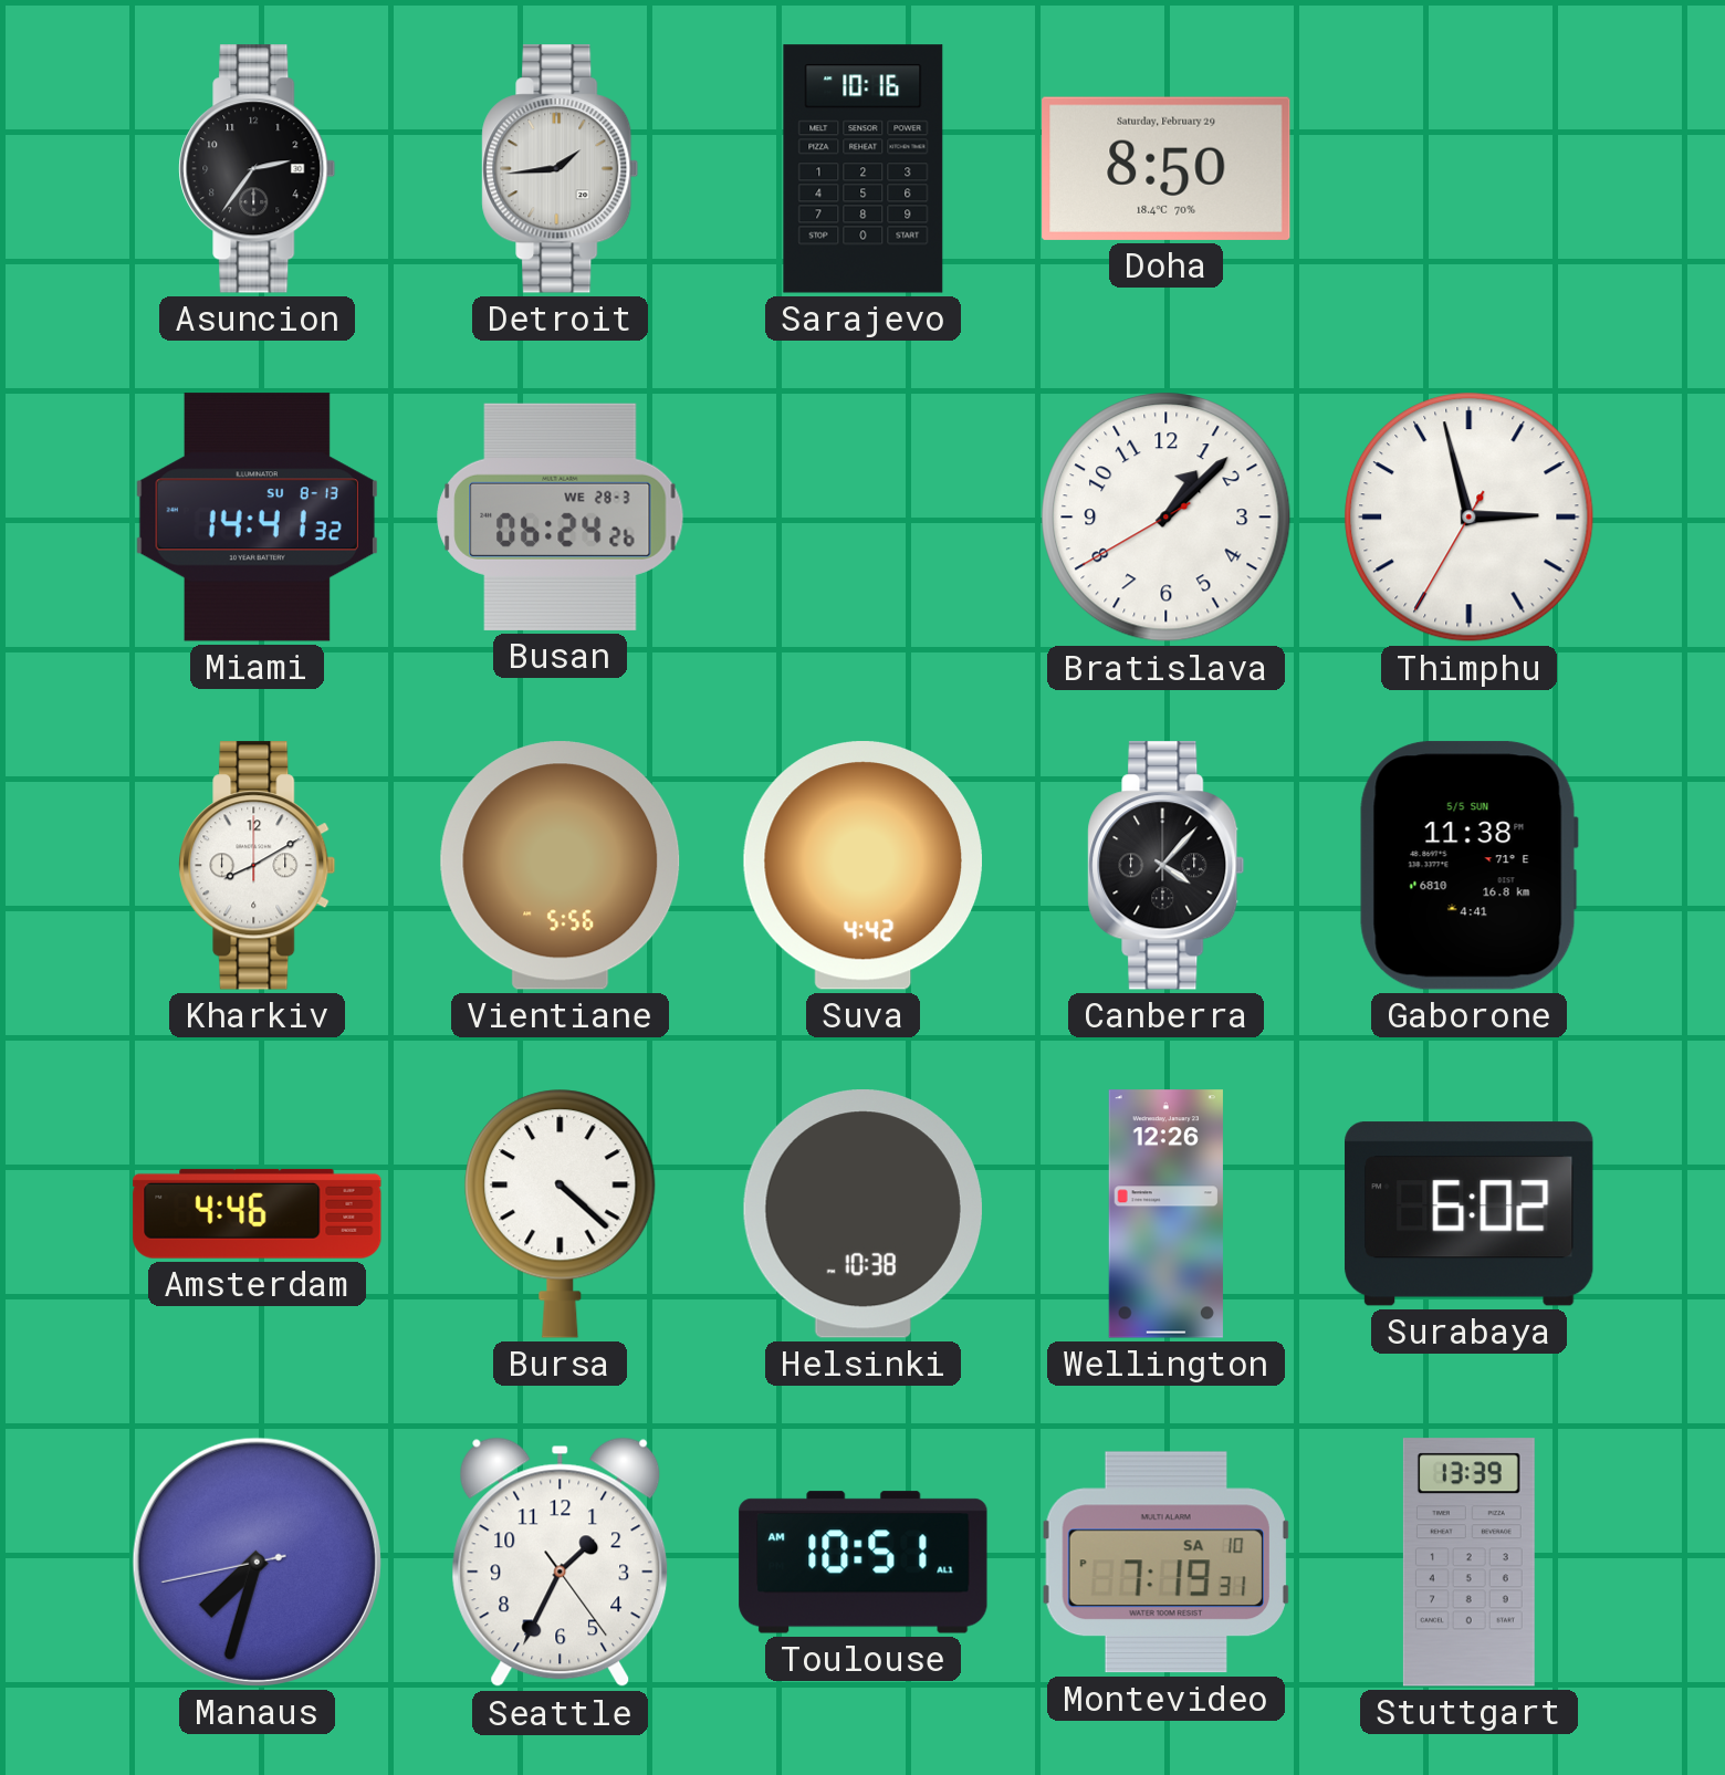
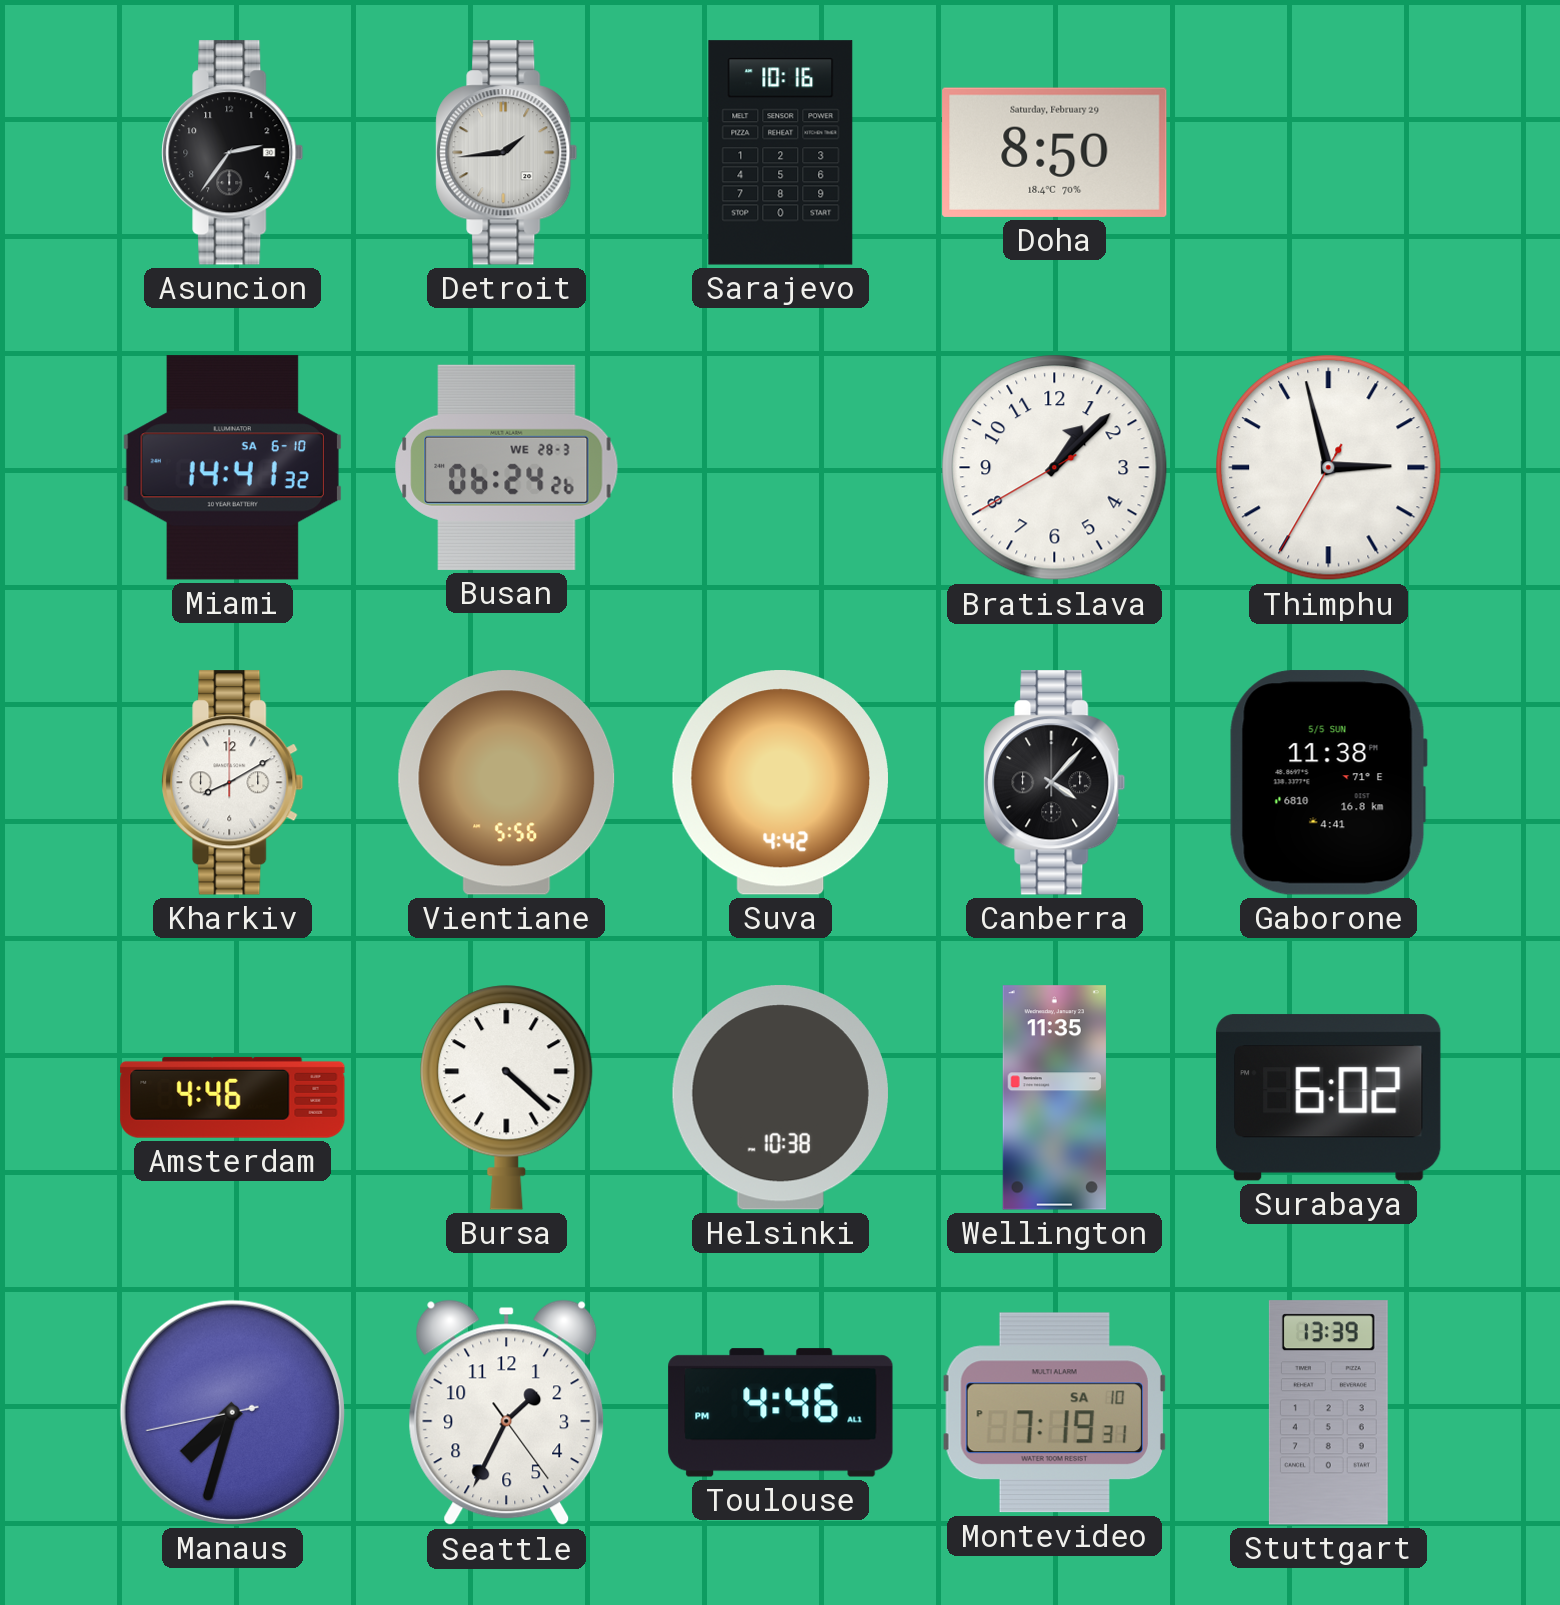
Miami date: SU 8-13 -> SA 6-10 (232, 468)
Wellington: 12:26 -> 11:35 (1054, 1098)
Toulouse: 10:51 -> 4:46 (781, 1413)
